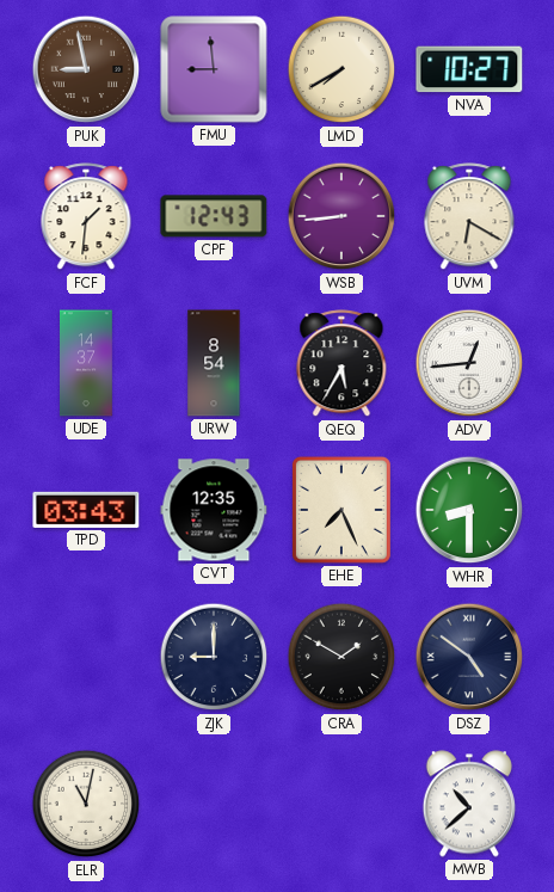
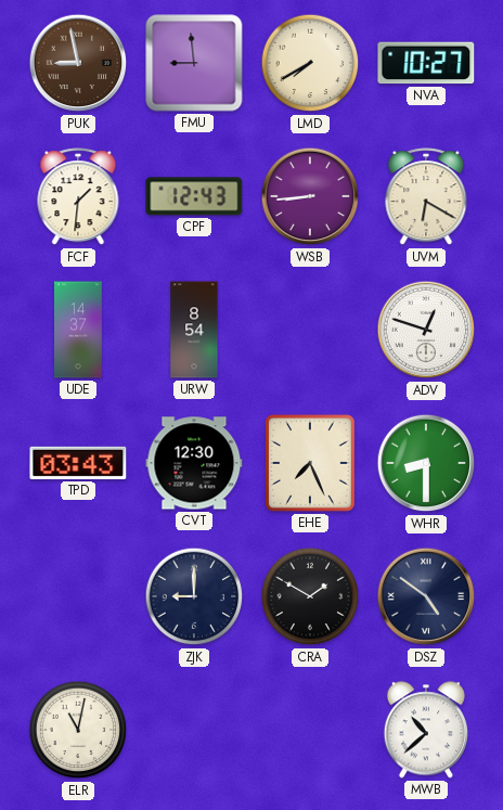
QEQ: 5:35 -> none (341, 364)
ADV: 12:44 -> 12:48 (426, 330)
CVT: 12:35 -> 12:30 (194, 463)
